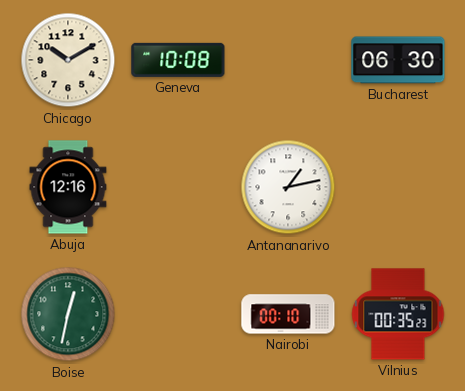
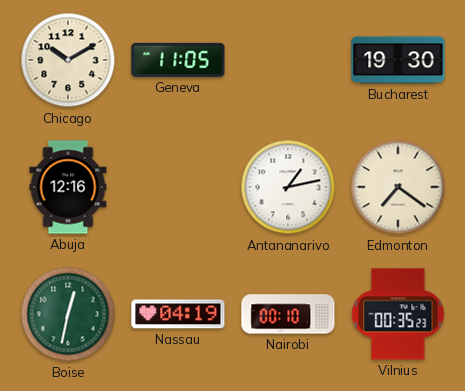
Geneva: 10:08 -> 11:05 (178, 60)
Bucharest: 06:30 -> 19:30 (398, 60)
Edmonton: none -> 7:21 (398, 187)
Nassau: none -> 04:19 (178, 314)
